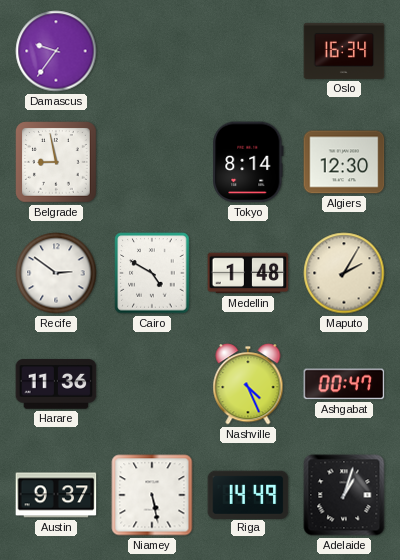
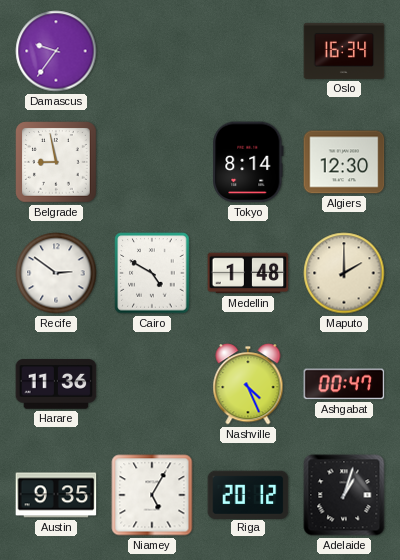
Maputo: 2:05 -> 2:00 (344, 273)
Austin: 9:37 -> 9:35 (56, 495)
Niamey: 5:28 -> 5:05 (152, 495)
Riga: 14:49 -> 20:12 (248, 494)
